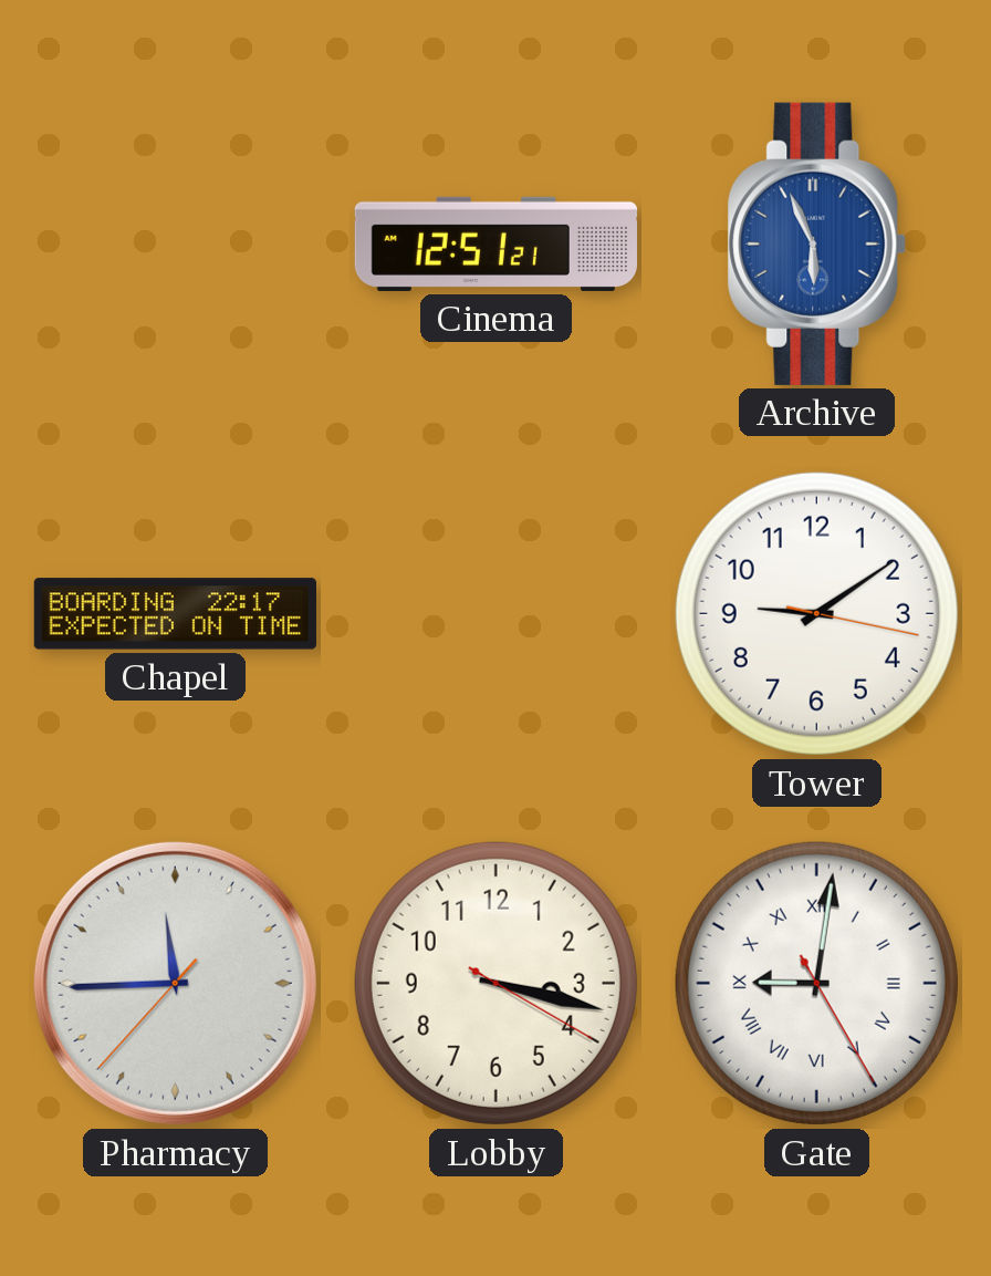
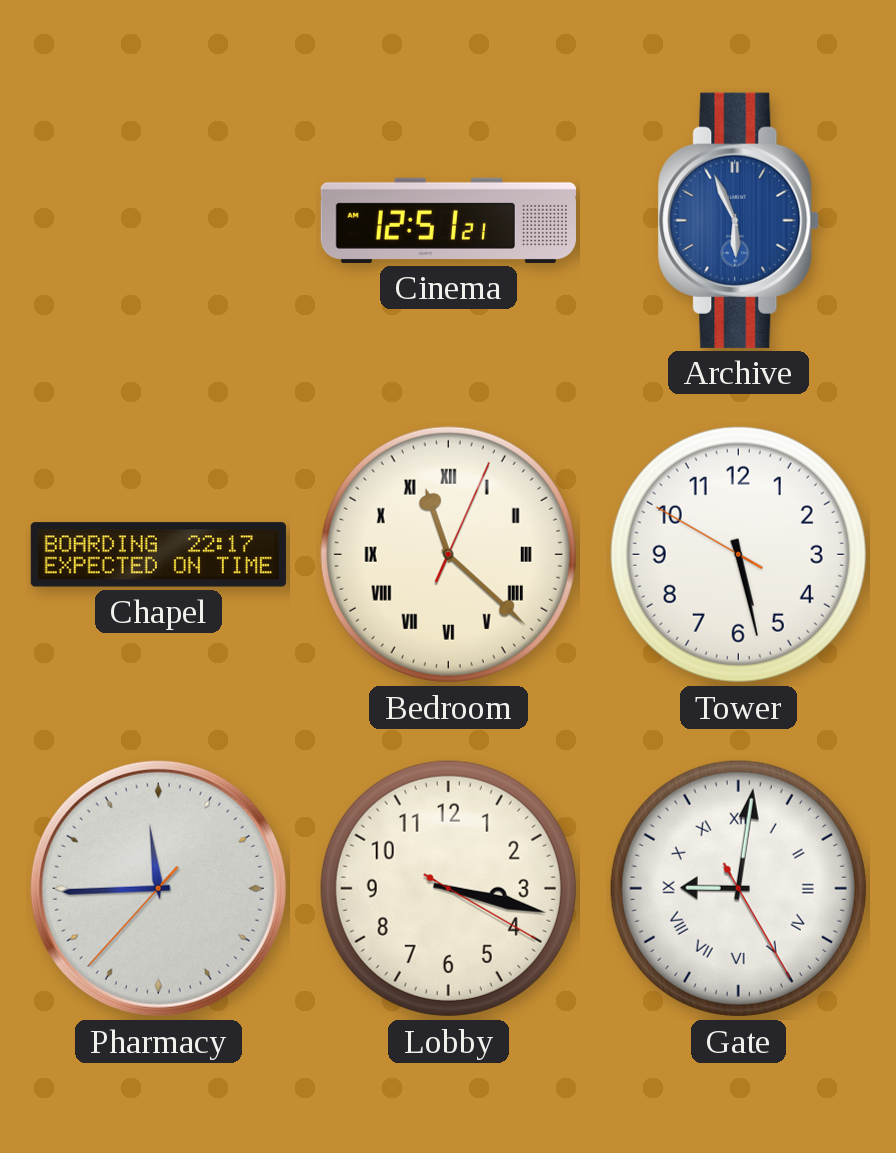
Bedroom: none -> 11:22 (448, 554)
Tower: 9:09 -> 5:27 (738, 554)
